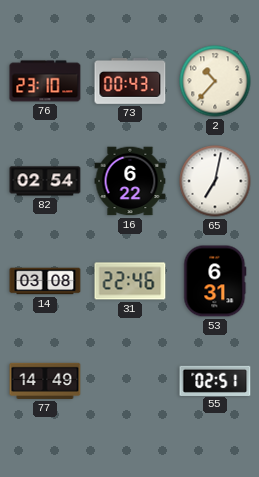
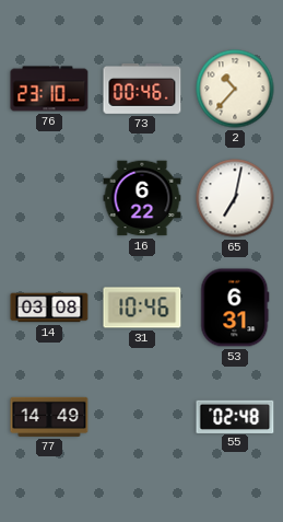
73: 00:43 -> 00:46 (142, 89)
82: 02:54 -> none (45, 181)
31: 22:46 -> 10:46 (142, 308)
55: 02:51 -> 02:48 (235, 416)
